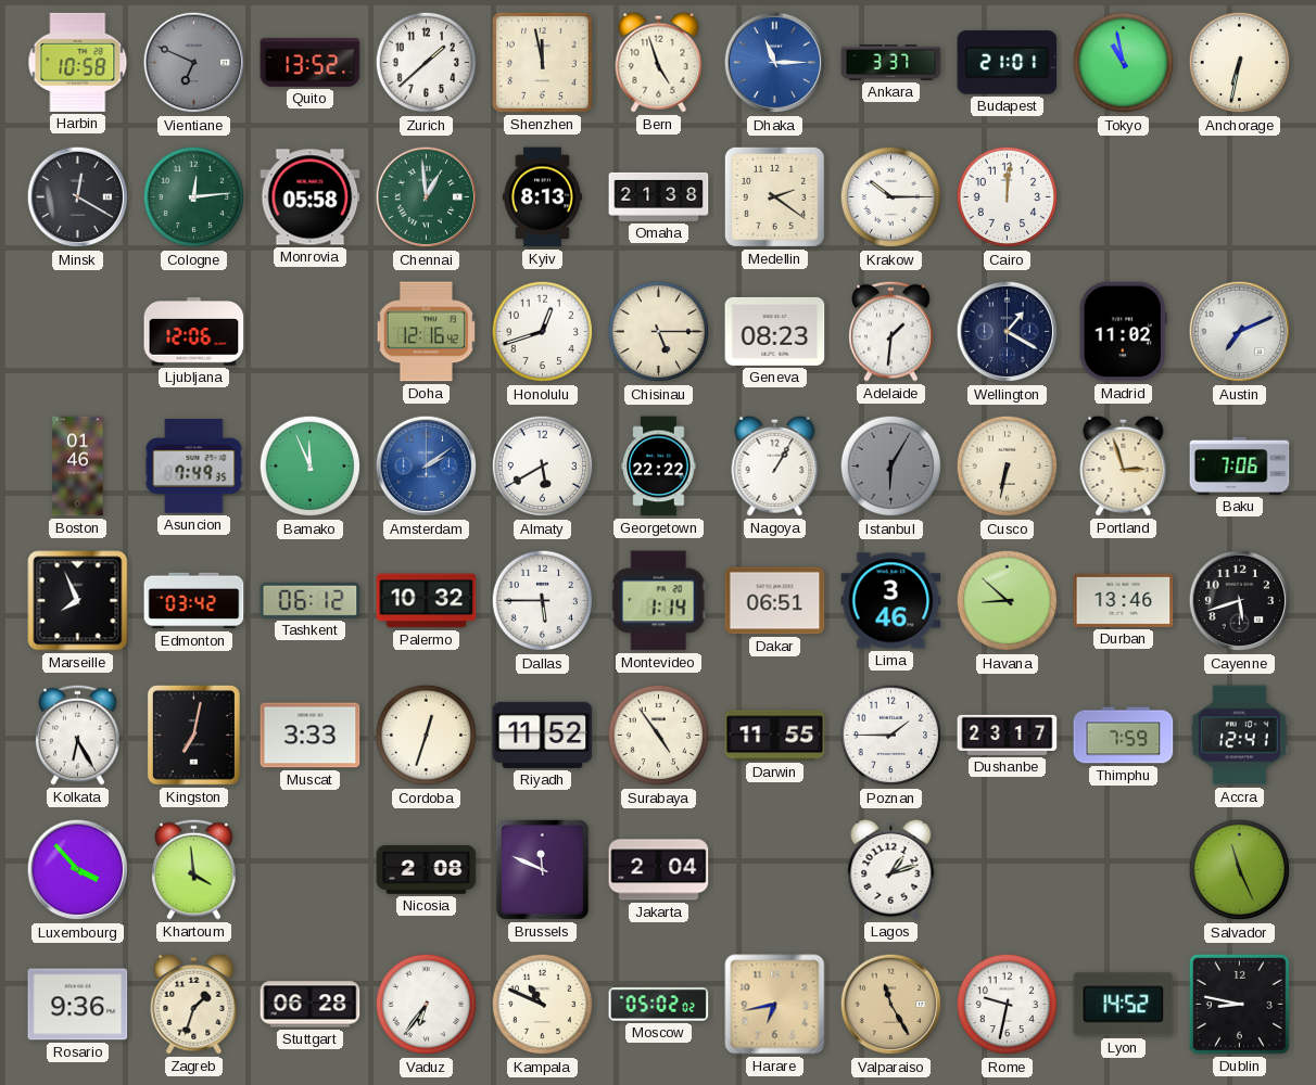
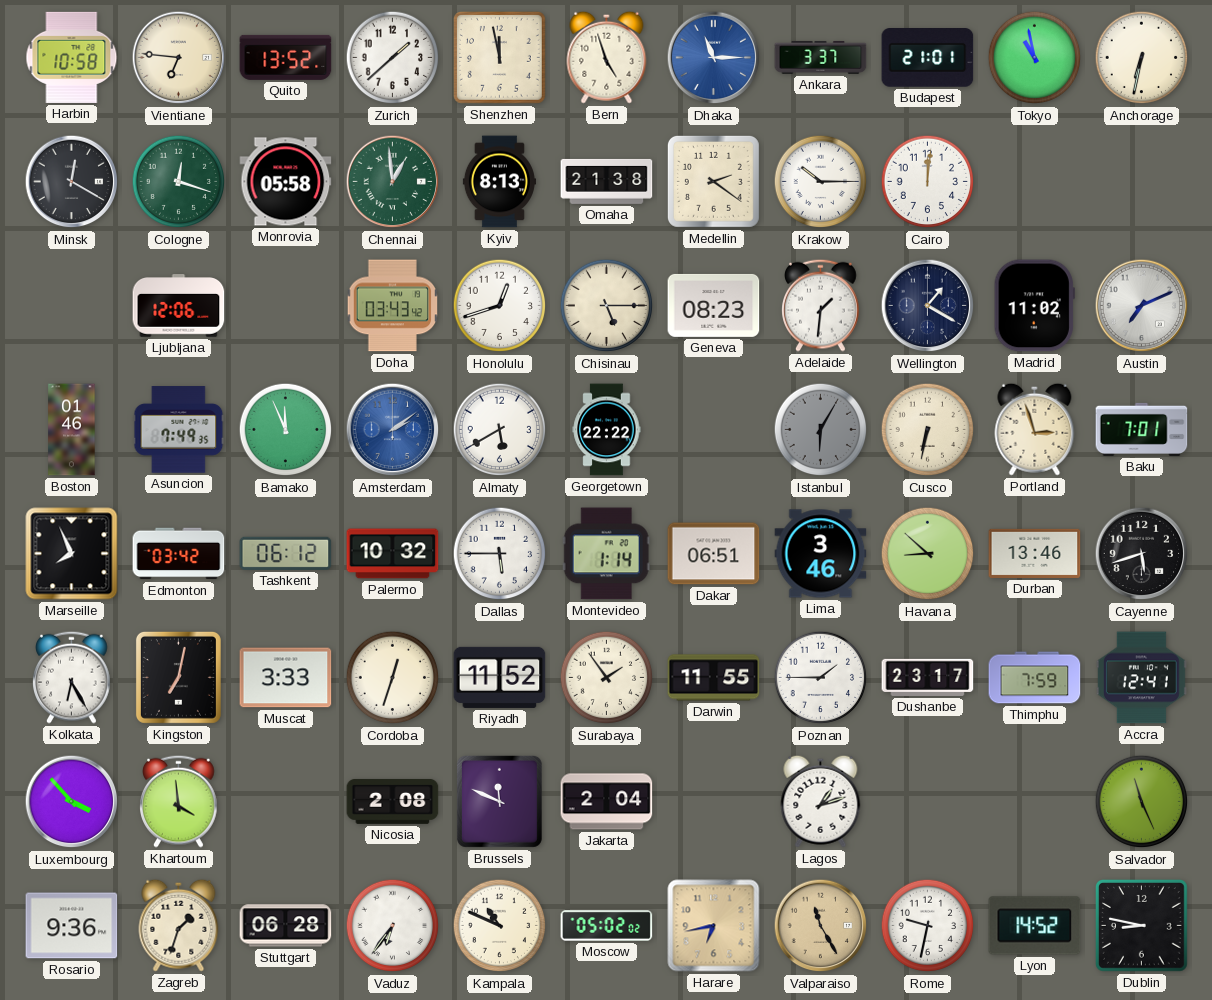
Vientiane: 6:49 -> 6:46 (179, 58)
Vientiane dial: grey -> cream (179, 58)
Cologne: 12:14 -> 12:18 (179, 182)
Doha: 12:16 -> 03:43 (392, 306)
Nagoya: 1:05 -> none (775, 465)
Baku: 7:06 -> 7:01 (1142, 429)
Surabaya: 4:54 -> 1:54 (607, 678)
